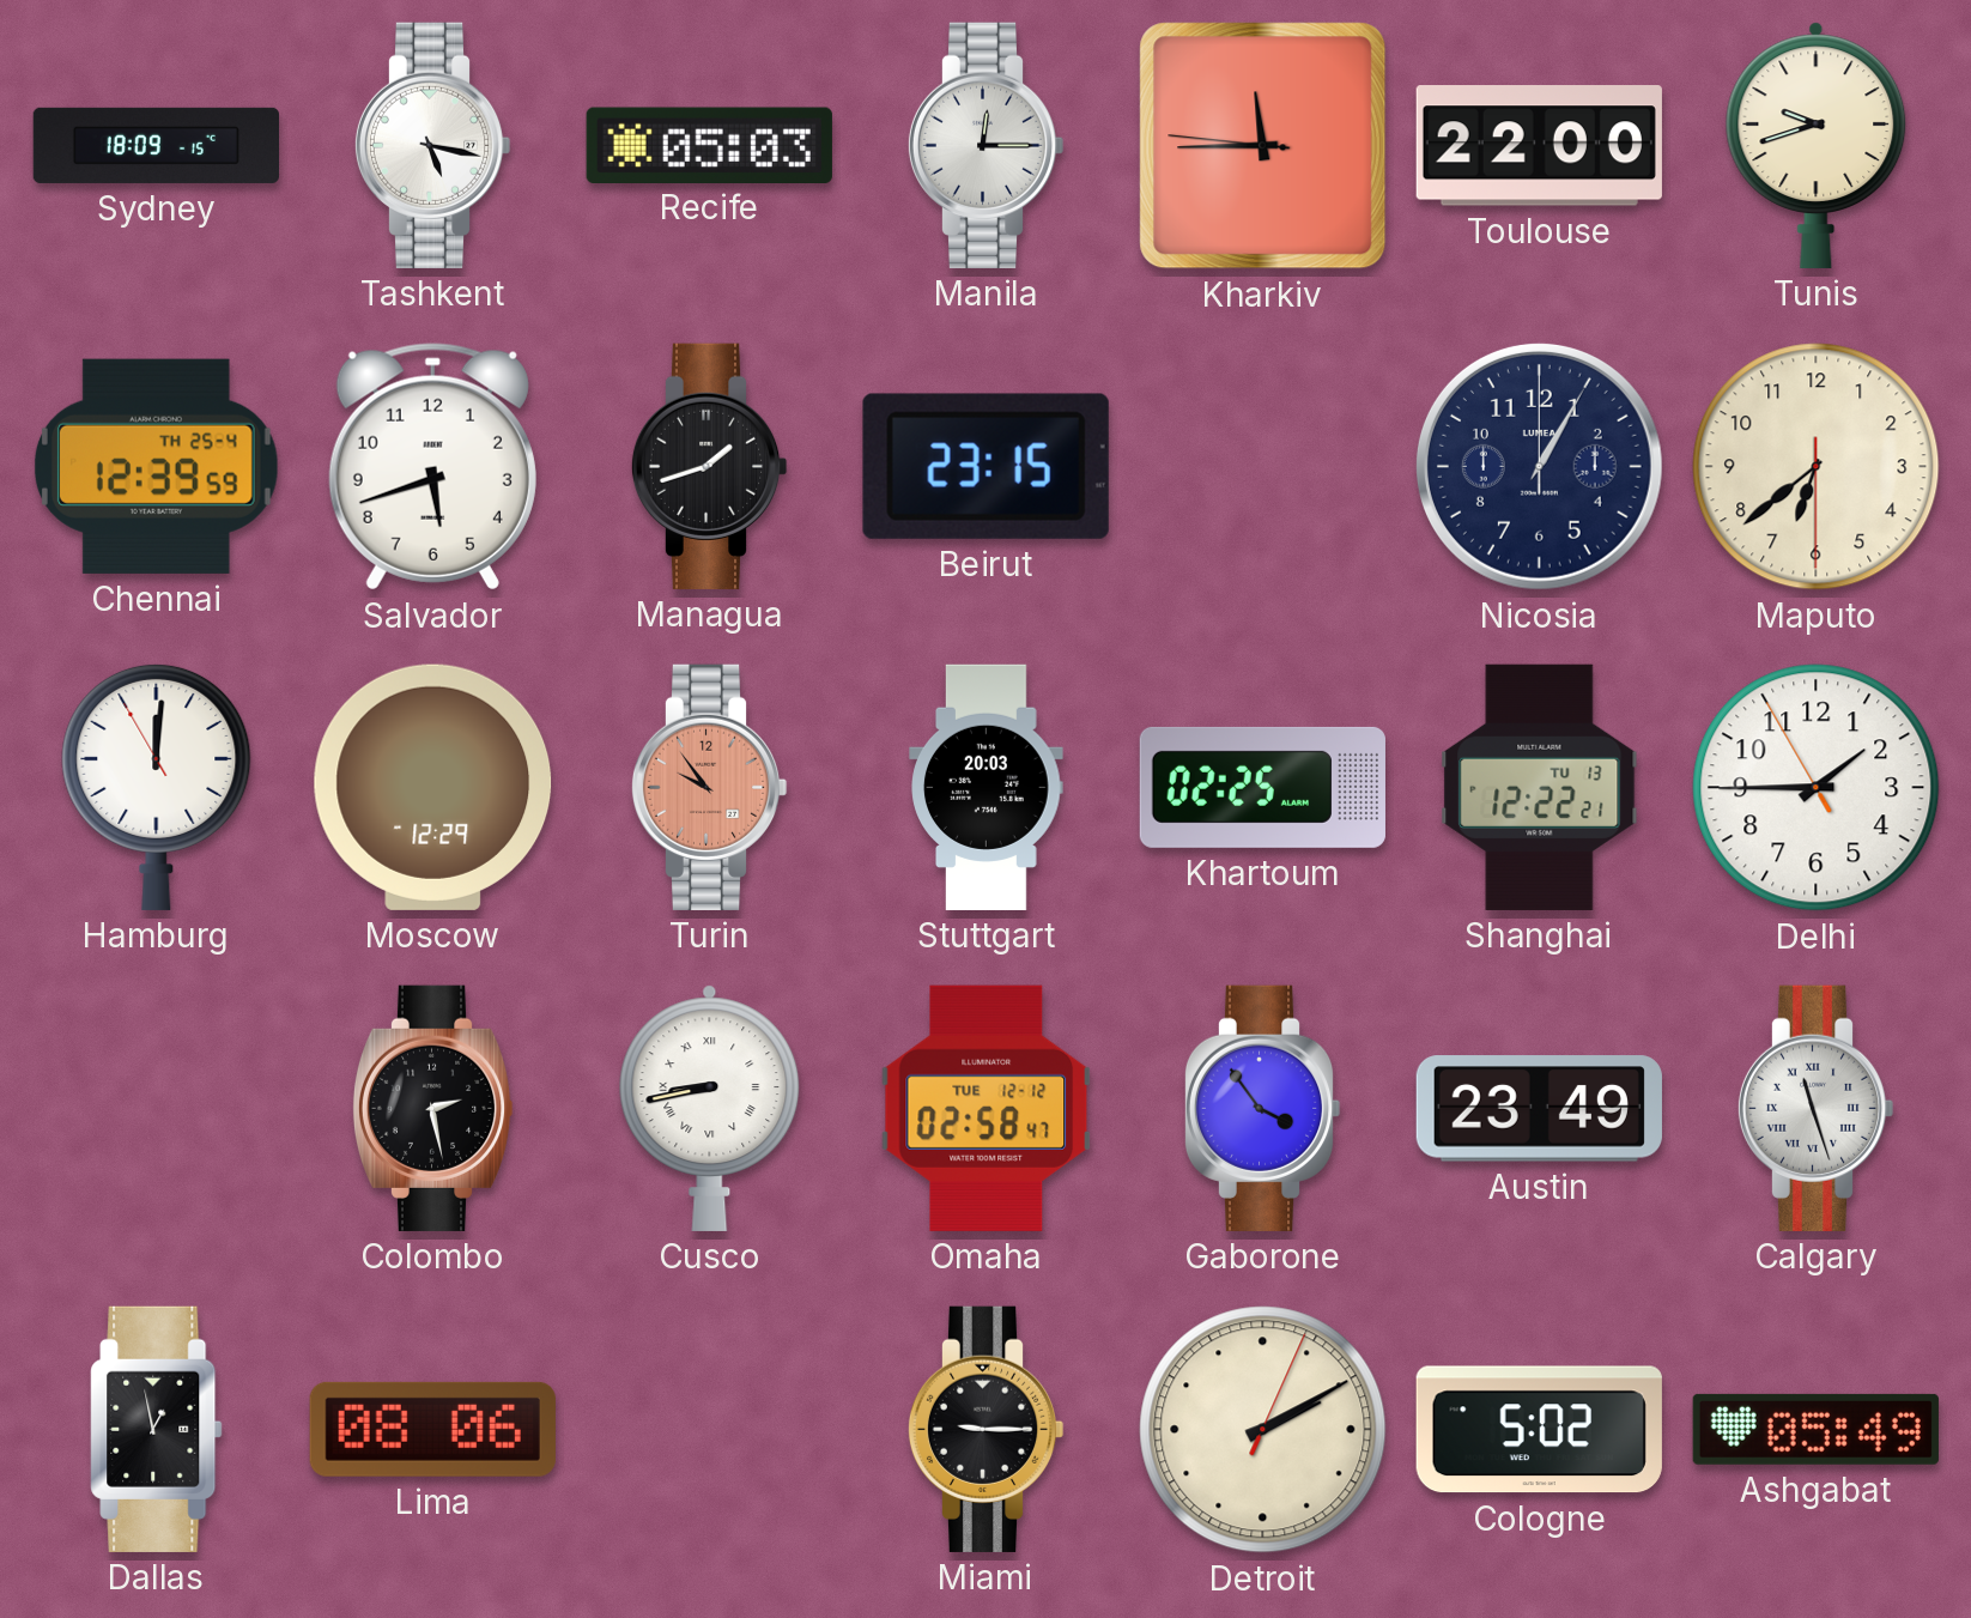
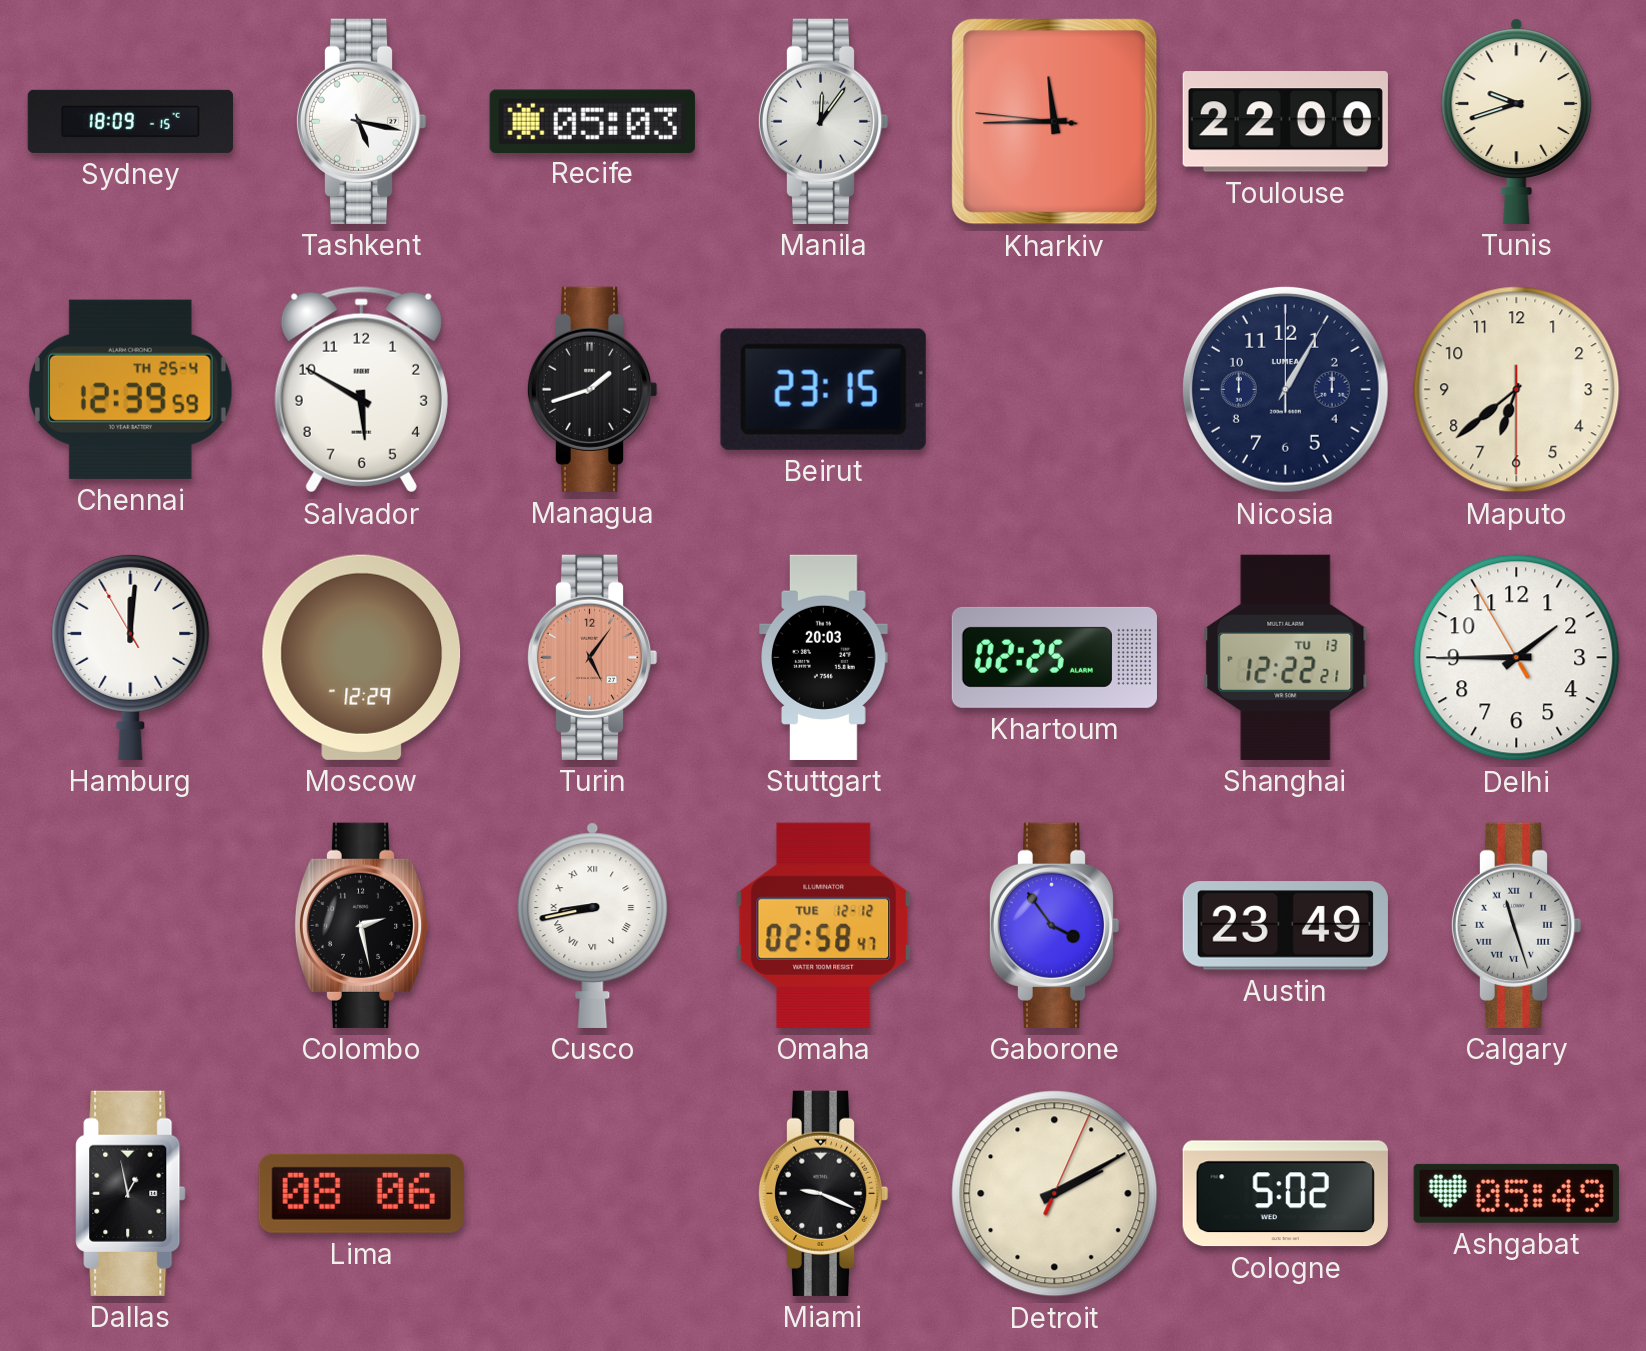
Manila: 12:15 -> 12:06 (823, 121)
Salvador: 5:42 -> 5:50 (361, 390)
Turin: 9:54 -> 5:06 (592, 657)
Miami: 9:15 -> 9:19 (823, 1193)
